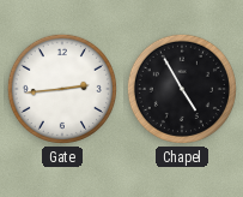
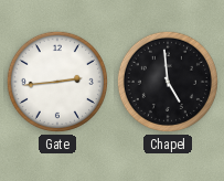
Chapel: 4:55 -> 4:59 (168, 82)
